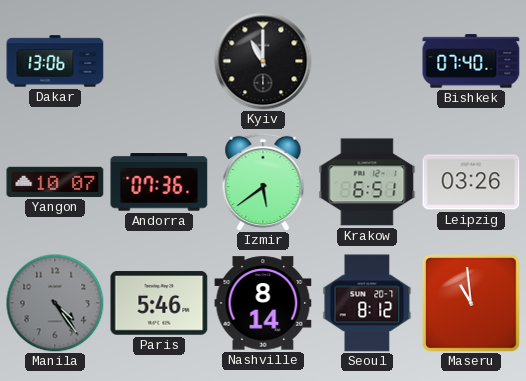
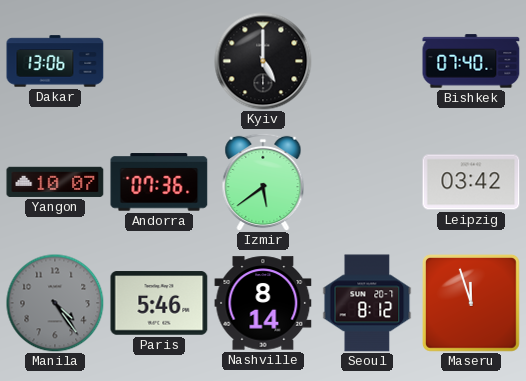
Kyiv: 11:00 -> 5:00 (263, 61)
Krakow: 6:51 -> none (367, 182)
Leipzig: 03:26 -> 03:42 (471, 182)
Maseru: 10:59 -> 11:57 (472, 304)
